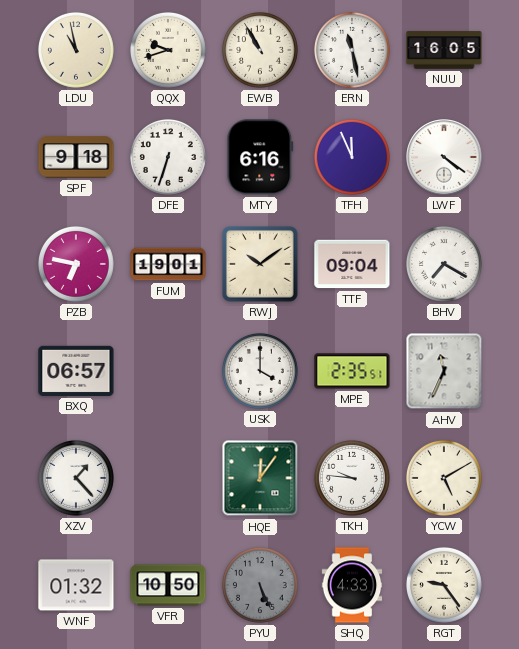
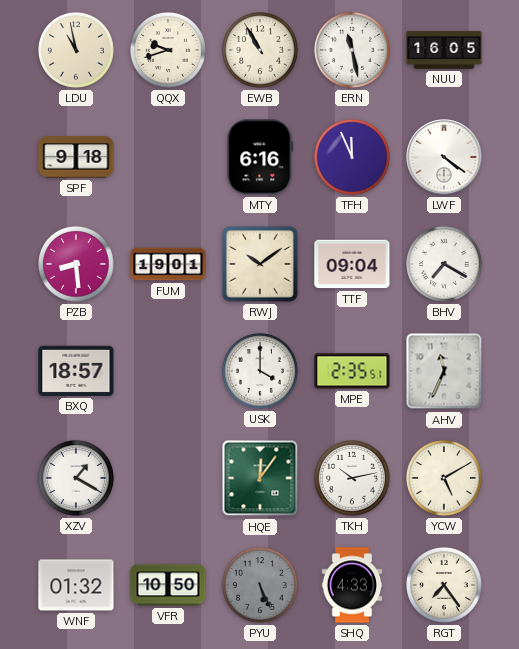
DFE: 6:33 -> none (168, 157)
PZB: 6:47 -> 8:29 (76, 264)
BXQ: 06:57 -> 18:57 (76, 371)
XZV: 1:23 -> 1:20 (76, 478)
TKH: 9:46 -> 10:13 (352, 478)
RGT: 9:24 -> 7:24 (444, 585)
